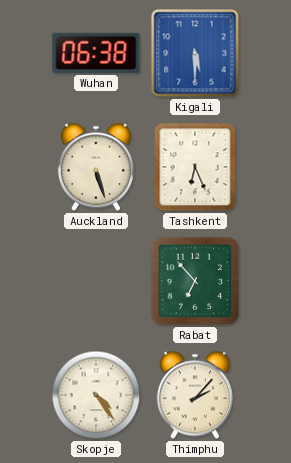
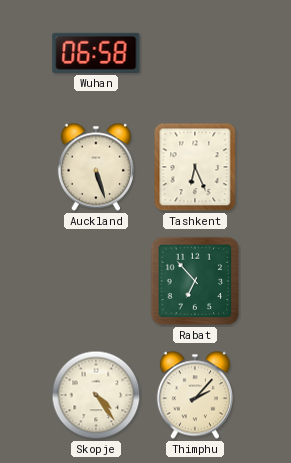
Wuhan: 06:38 -> 06:58 (96, 53)
Kigali: 5:30 -> none (195, 53)
